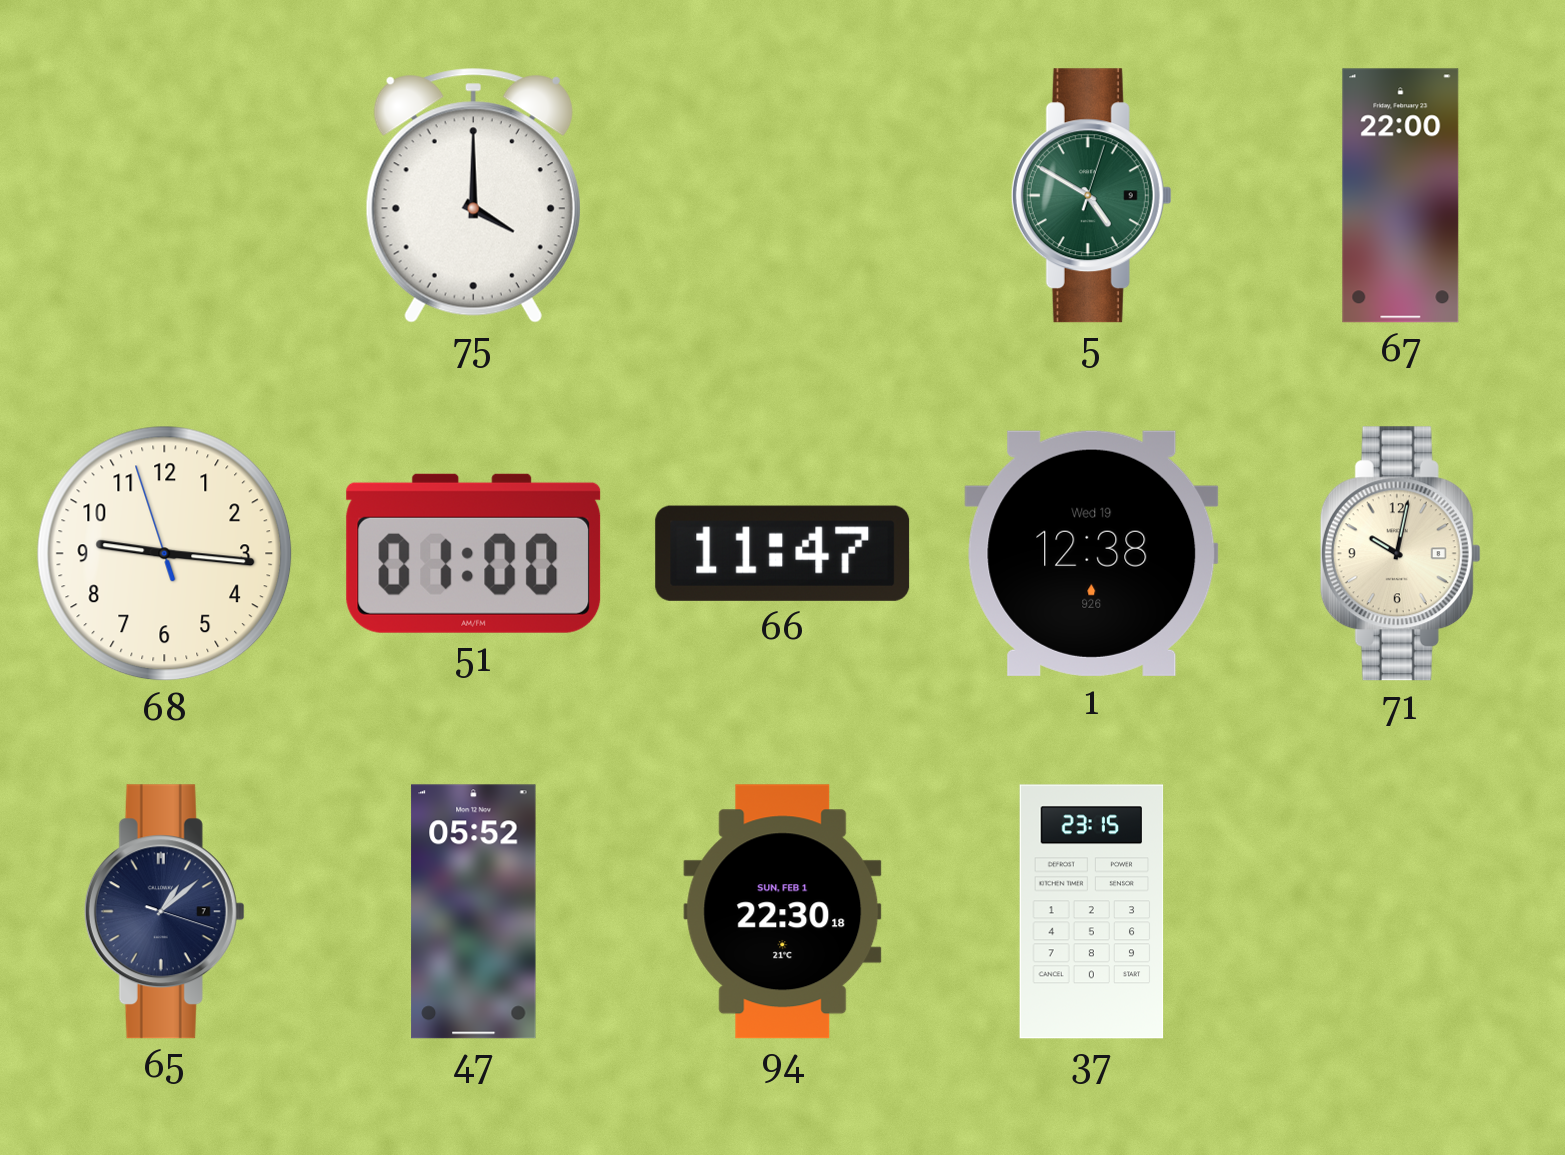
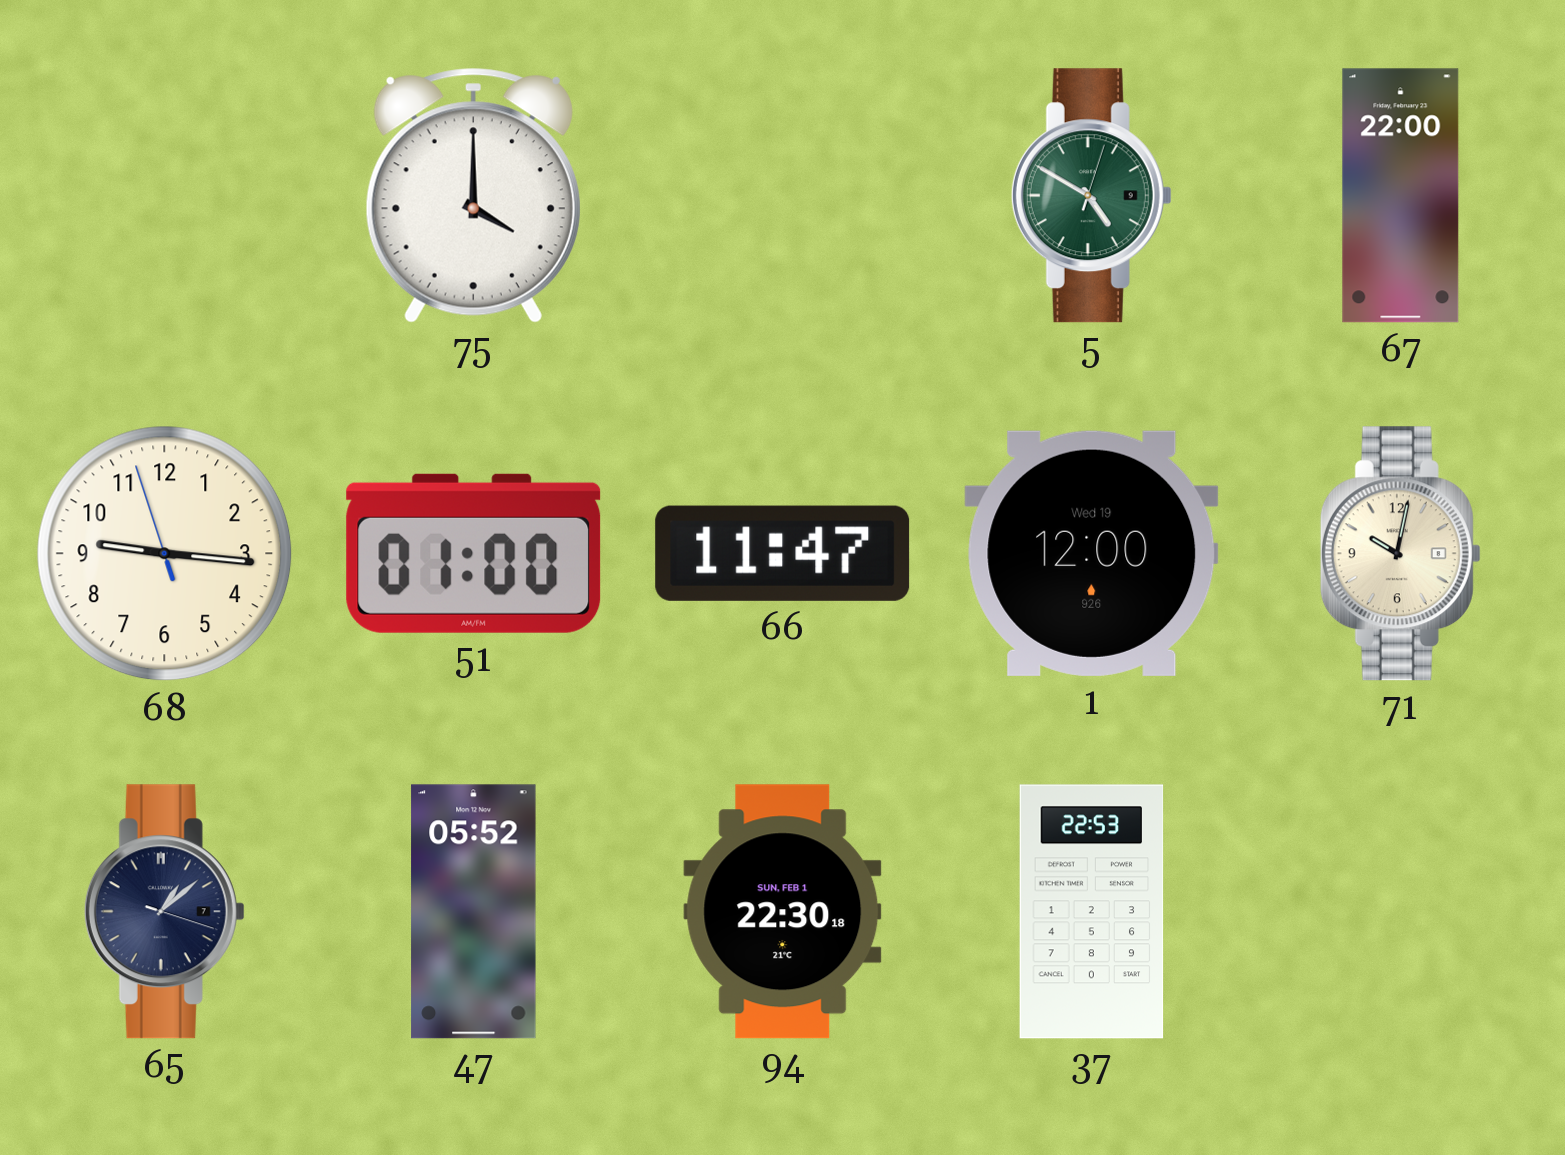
1: 12:38 -> 12:00 (1092, 553)
37: 23:15 -> 22:53 (1092, 912)
